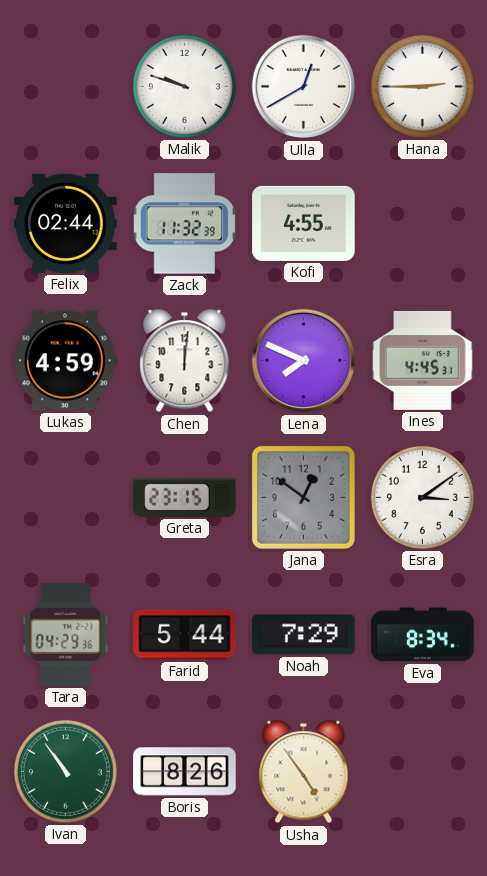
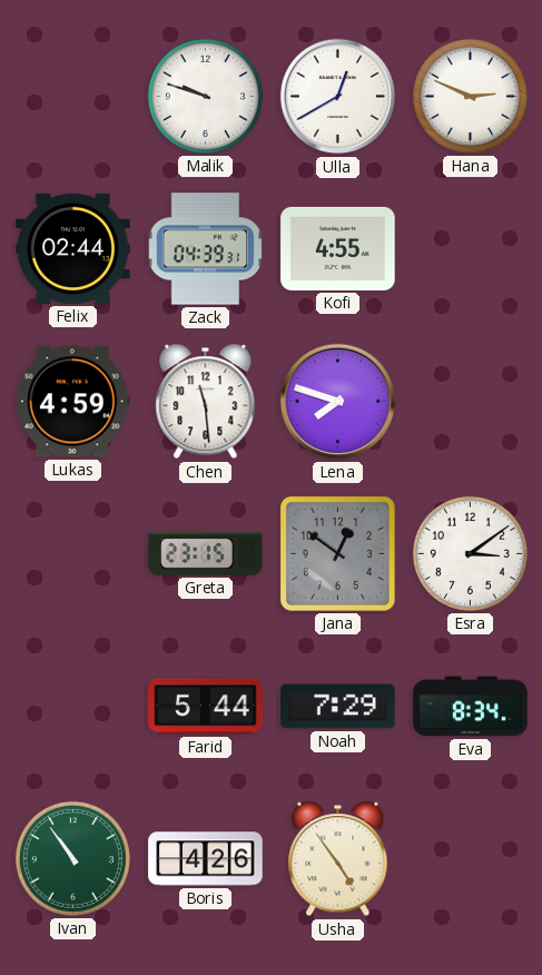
Hana: 2:45 -> 2:49 (470, 96)
Zack: 11:32 -> 04:39 (205, 249)
Chen: 12:01 -> 11:29 (206, 402)
Lena: 7:49 -> 7:48 (338, 402)
Ines: 4:45 -> none (423, 360)
Tara: 04:29 -> none (66, 635)
Boris: 8:26 -> 4:26 (206, 859)
